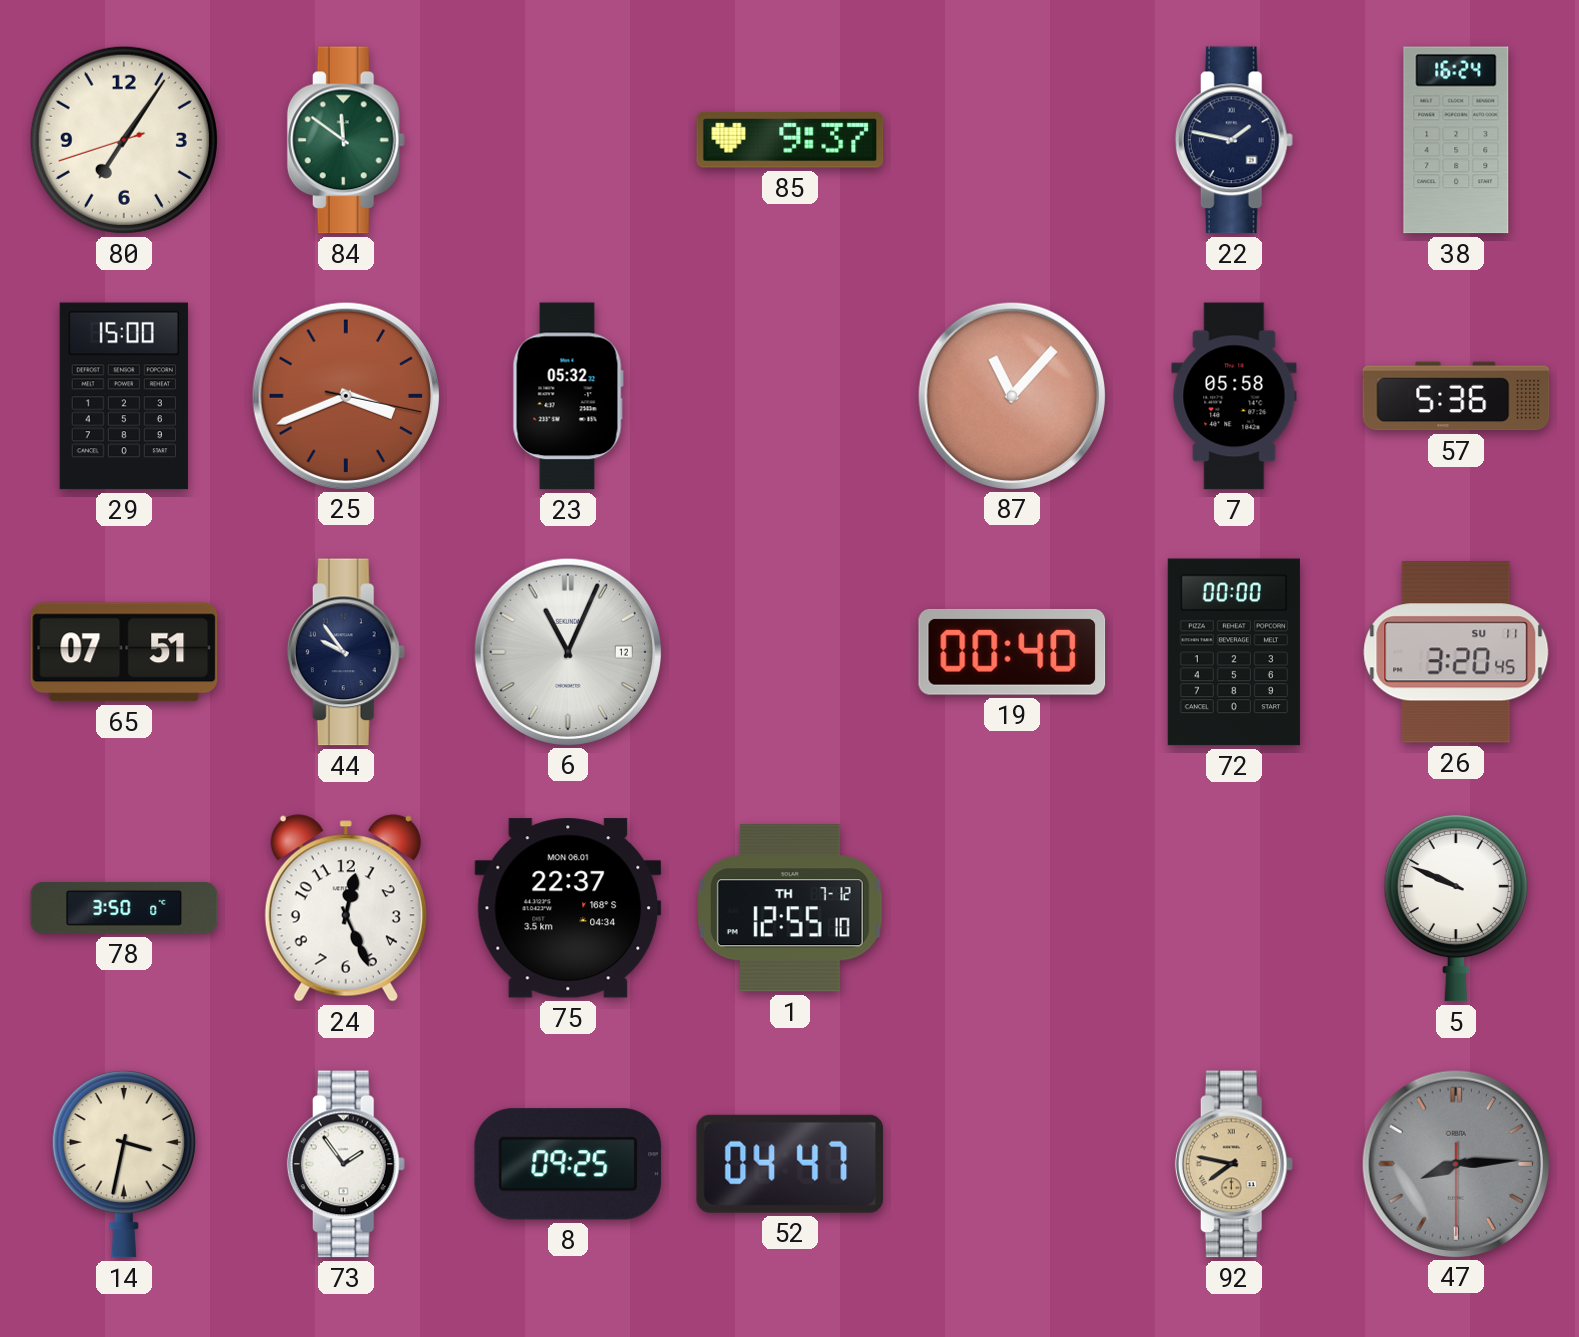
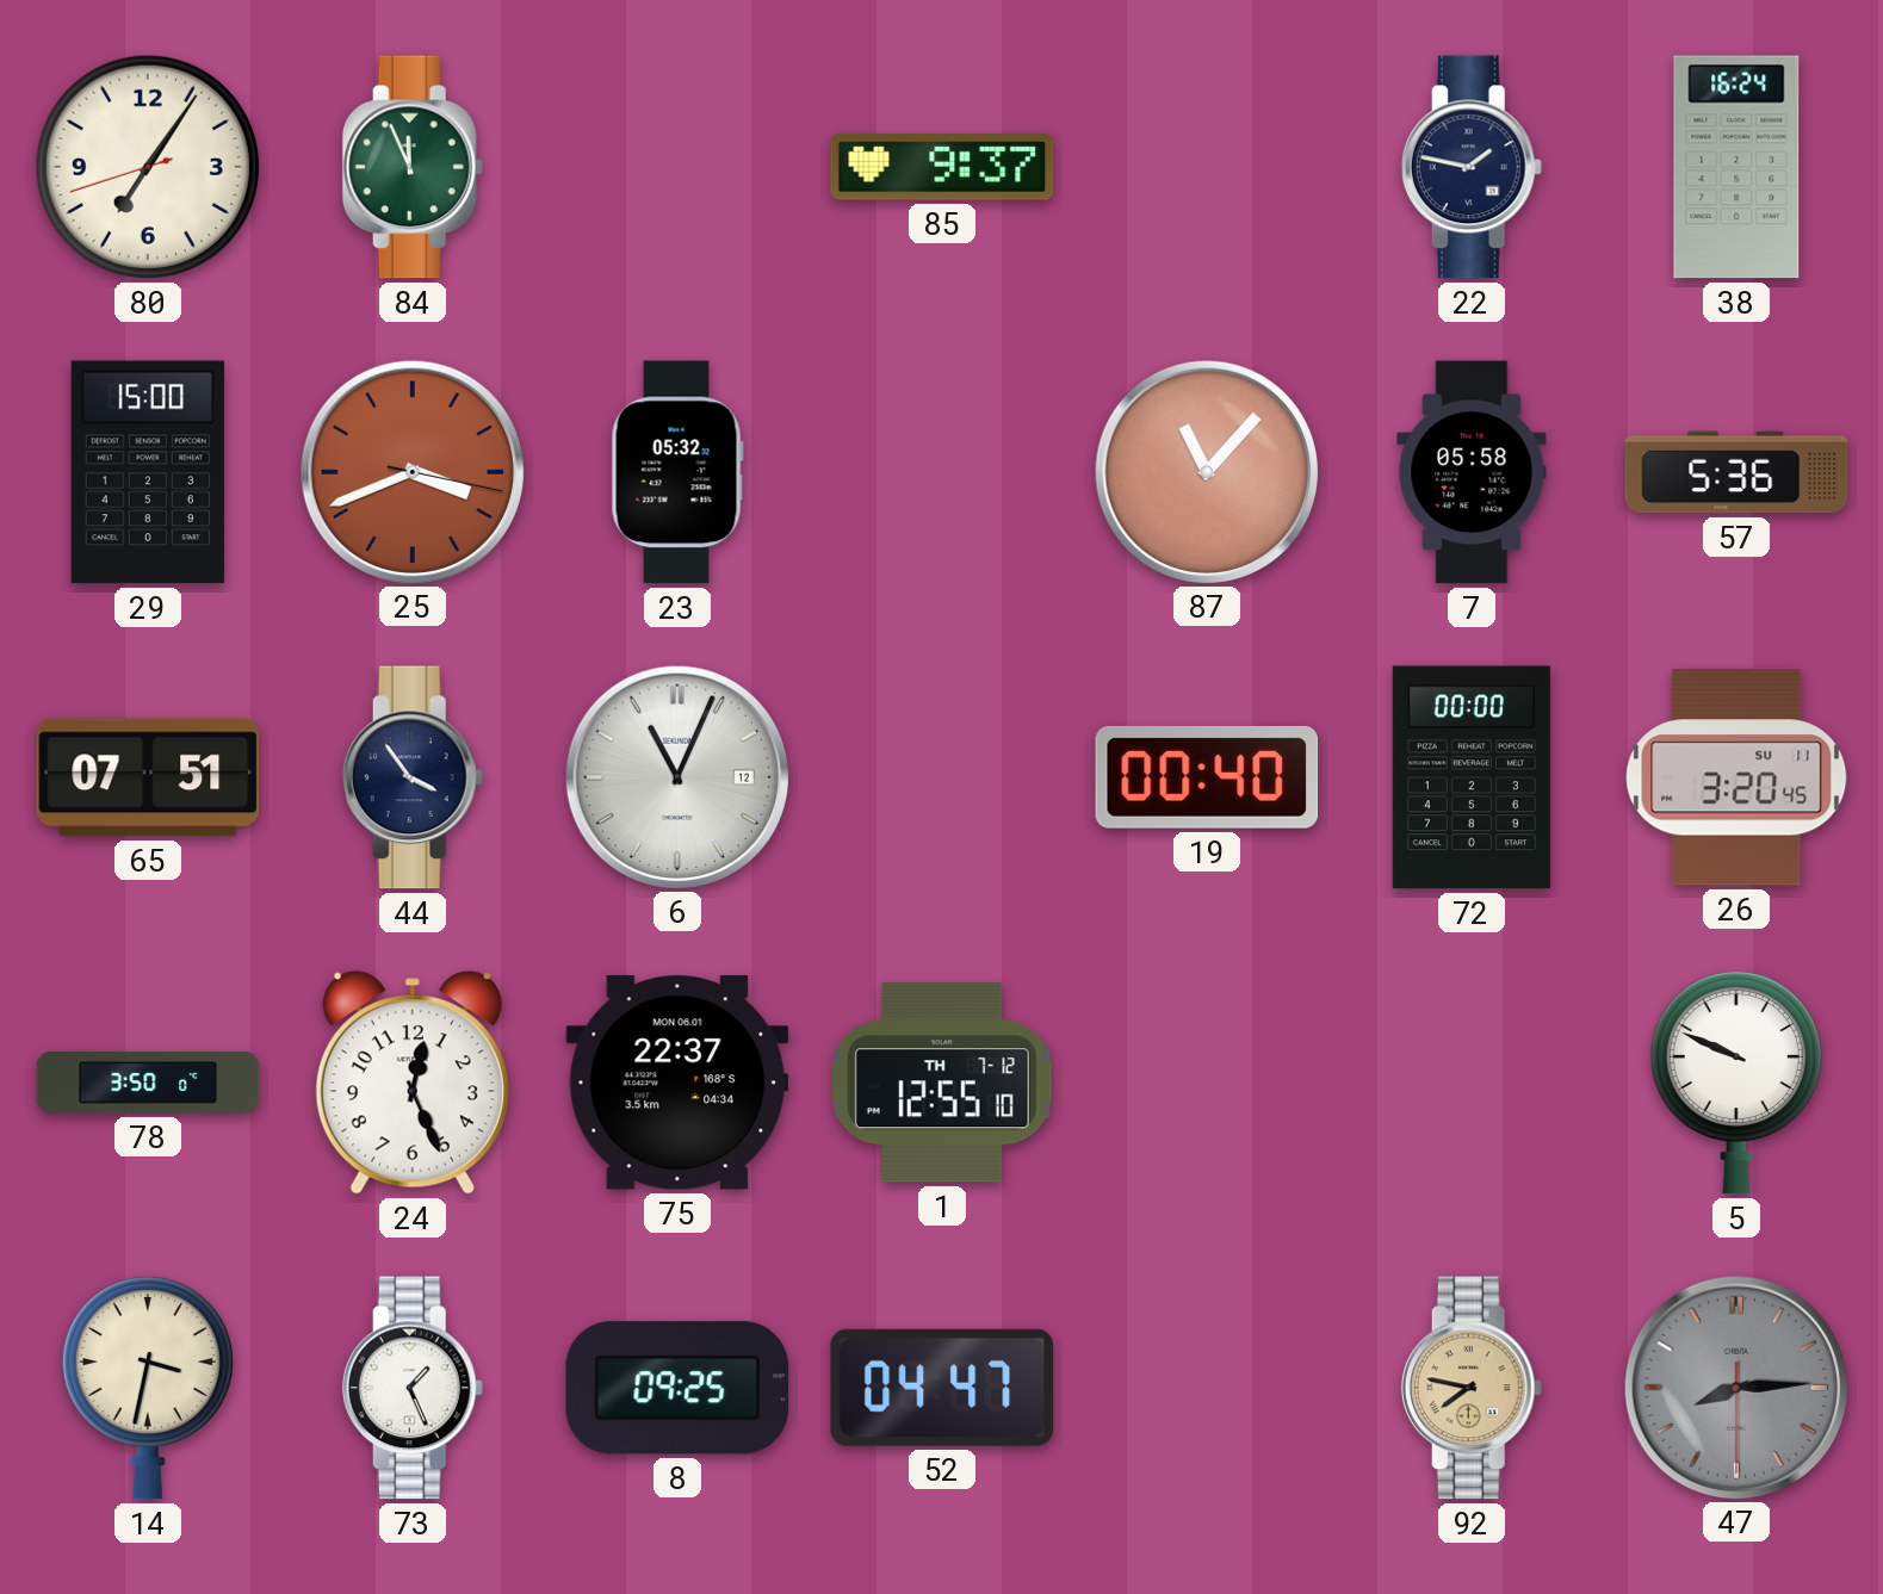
84: 11:51 -> 11:56 (413, 167)
44: 9:54 -> 3:54 (413, 777)
73: 1:54 -> 1:26 (413, 1388)
